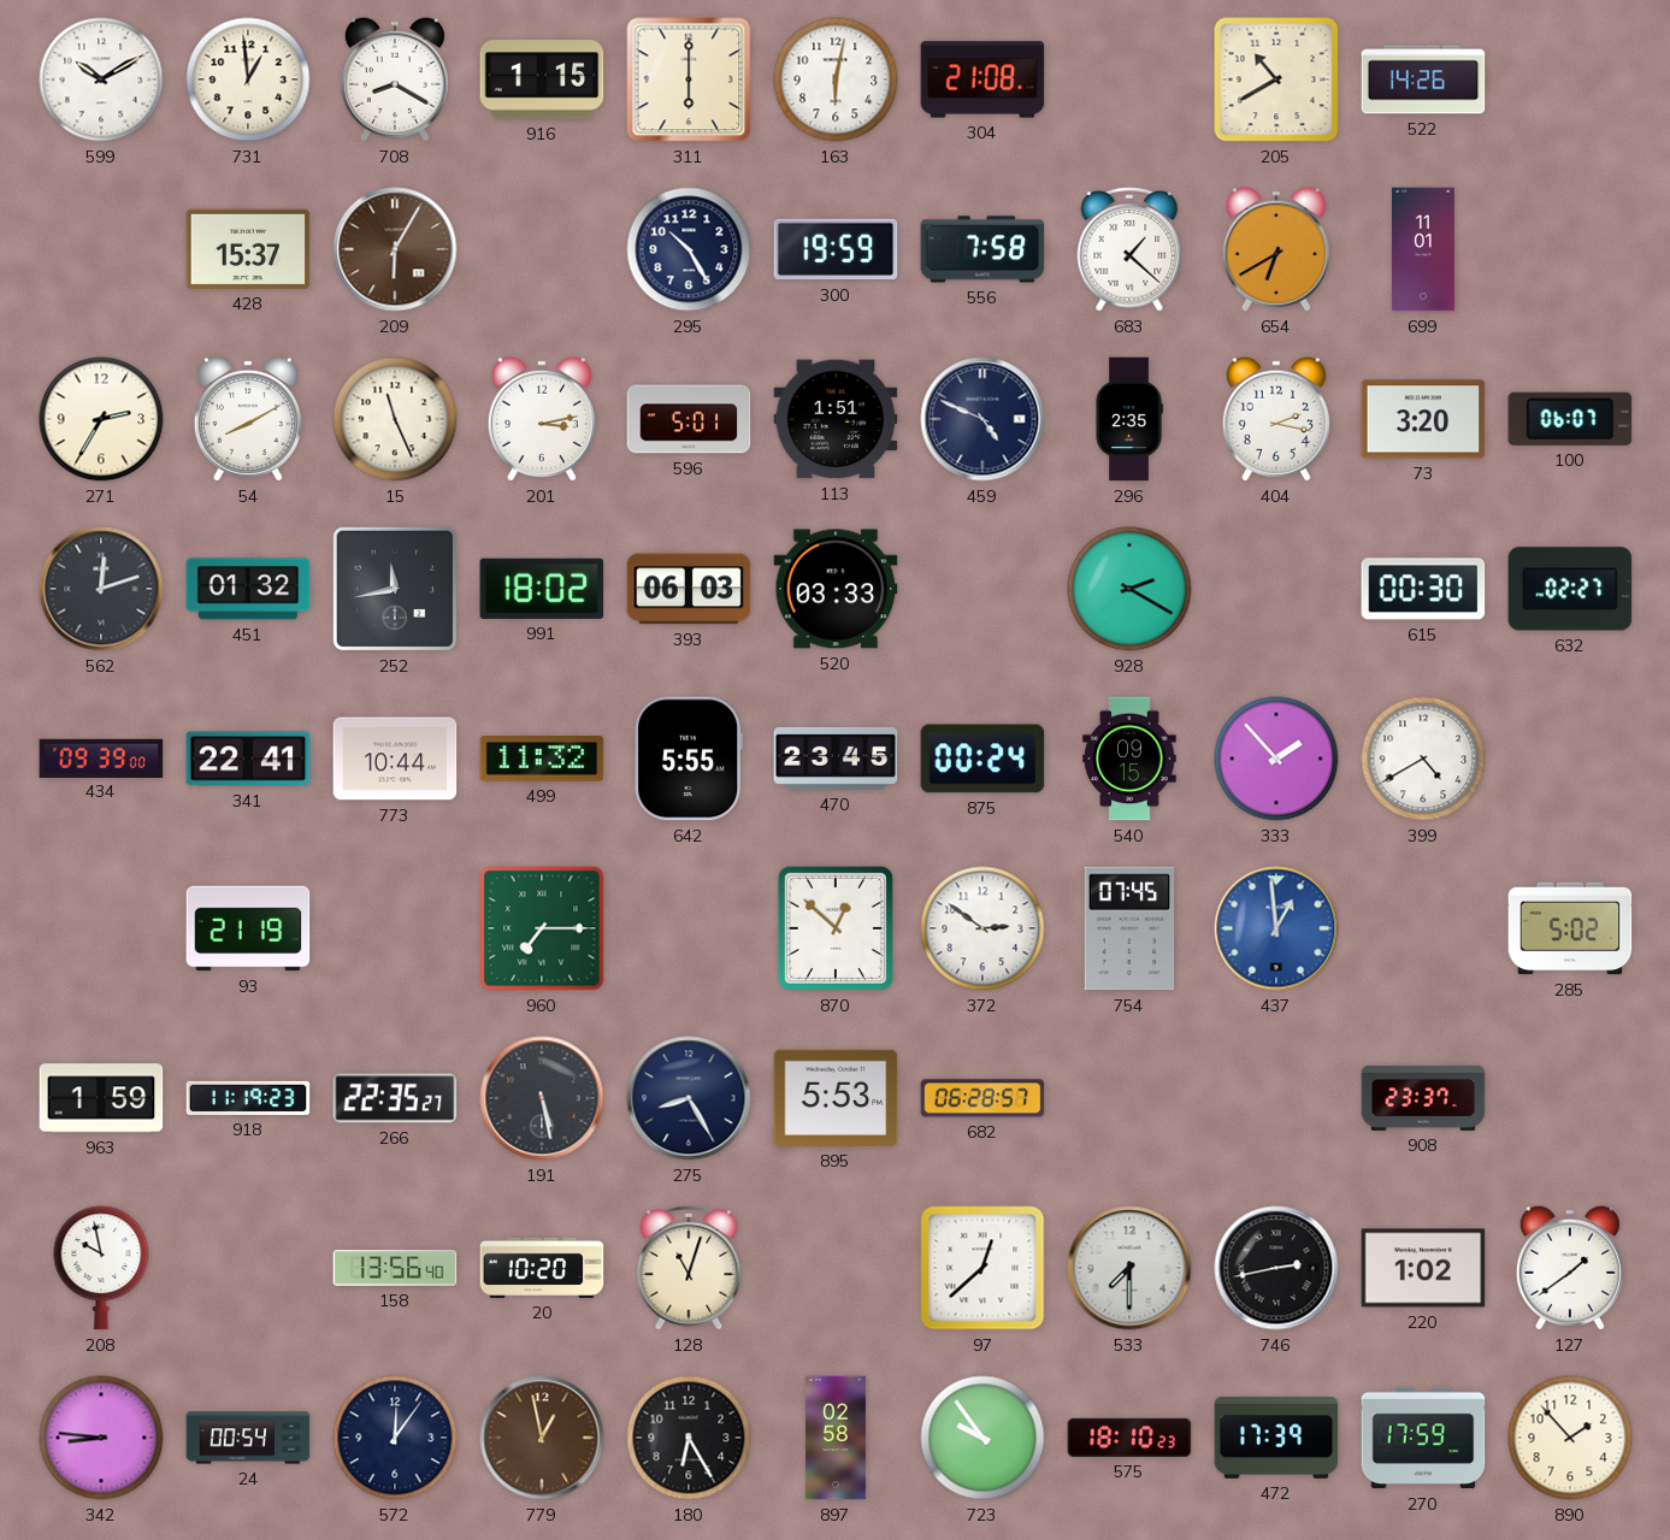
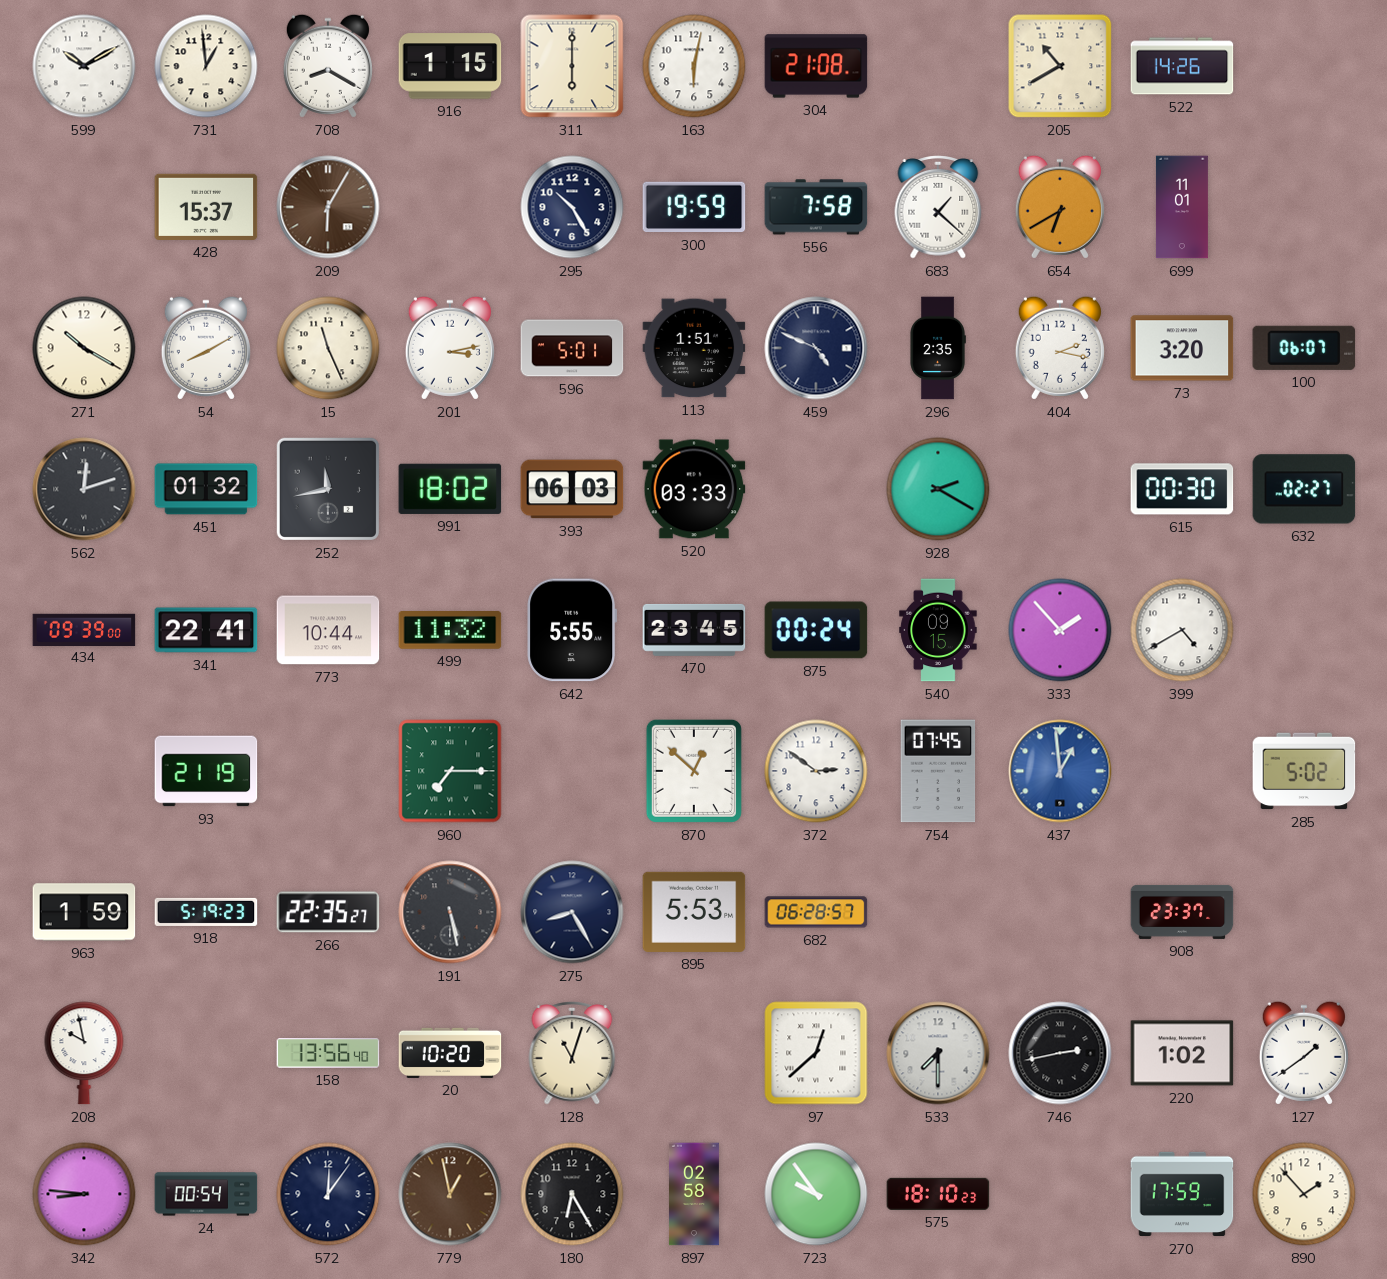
271: 2:35 -> 10:20 (84, 348)
918: 11:19 -> 5:19 (206, 912)
472: 17:39 -> none (1276, 1438)
